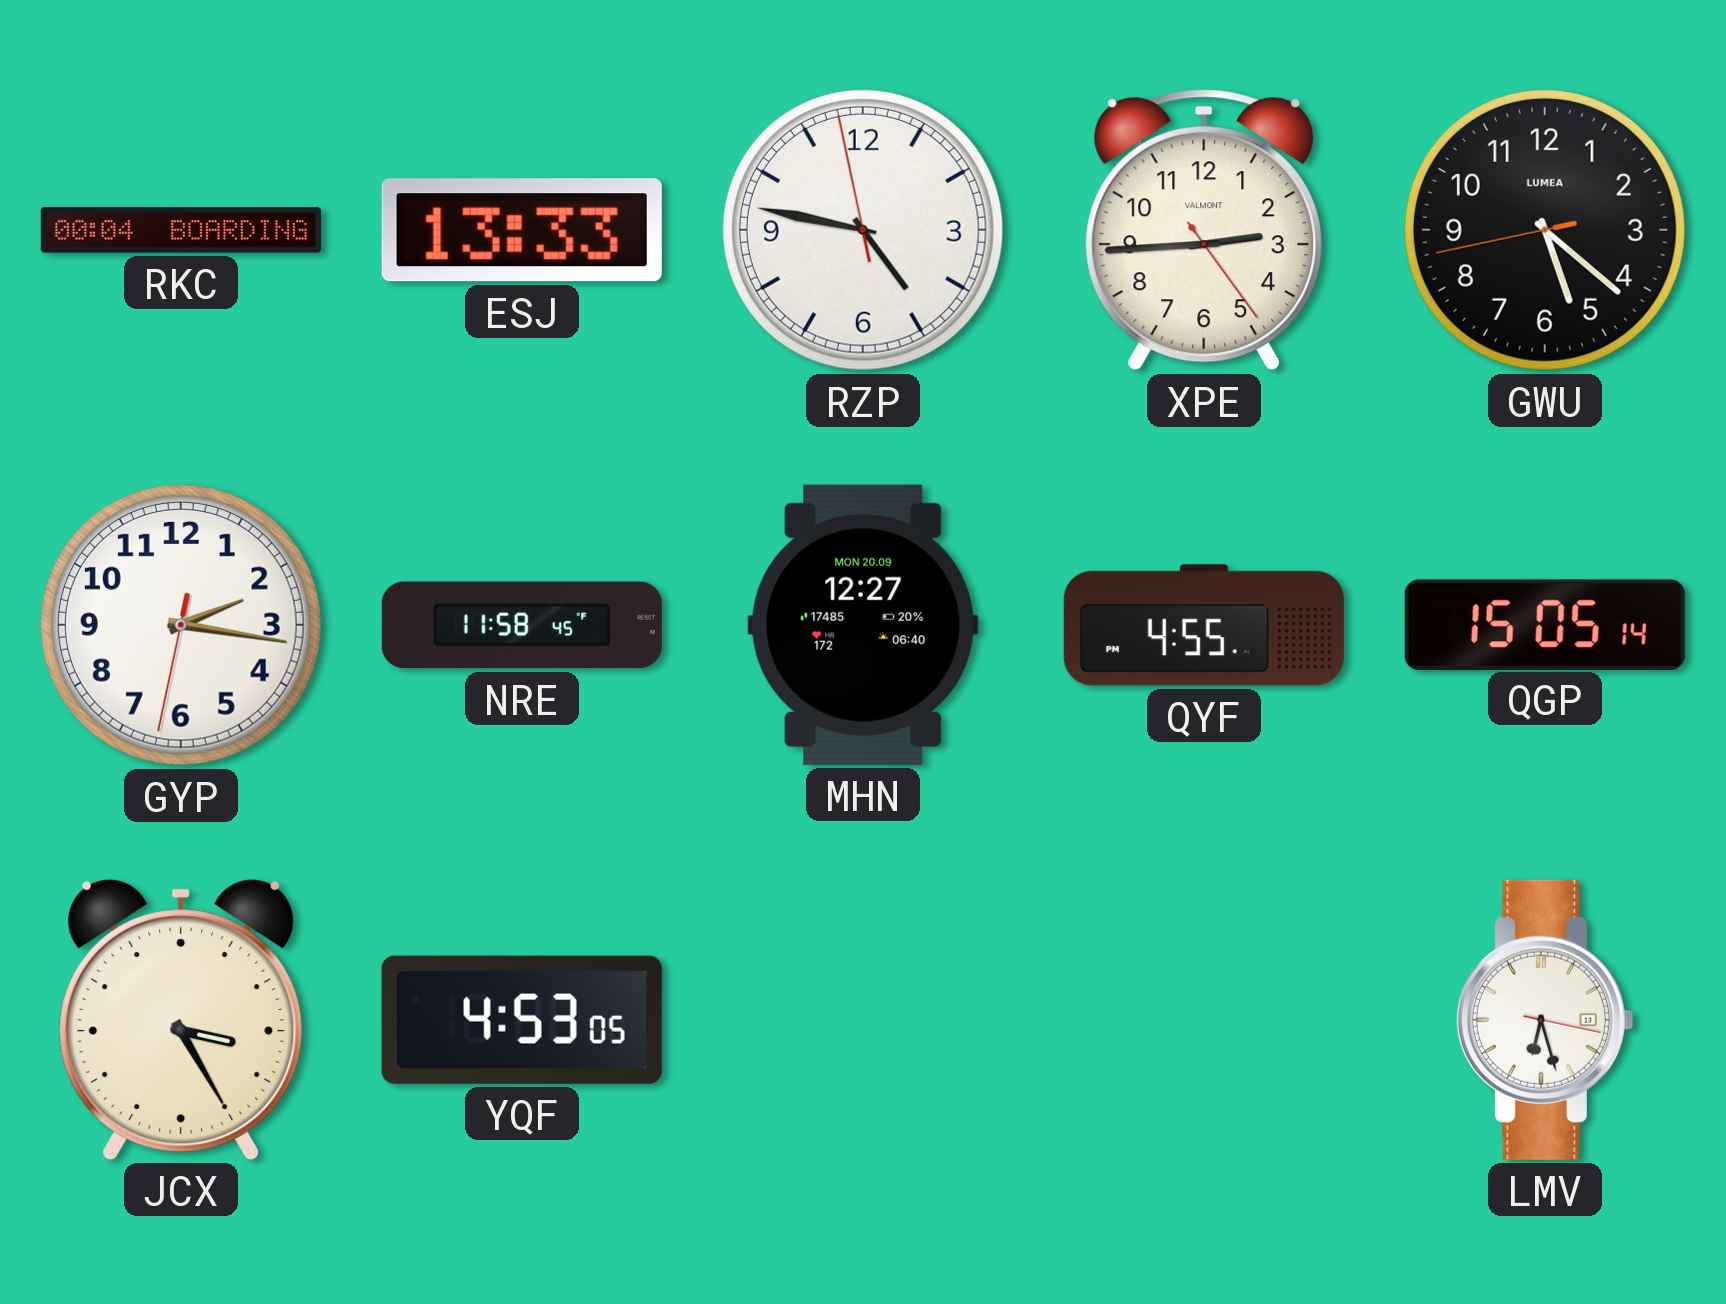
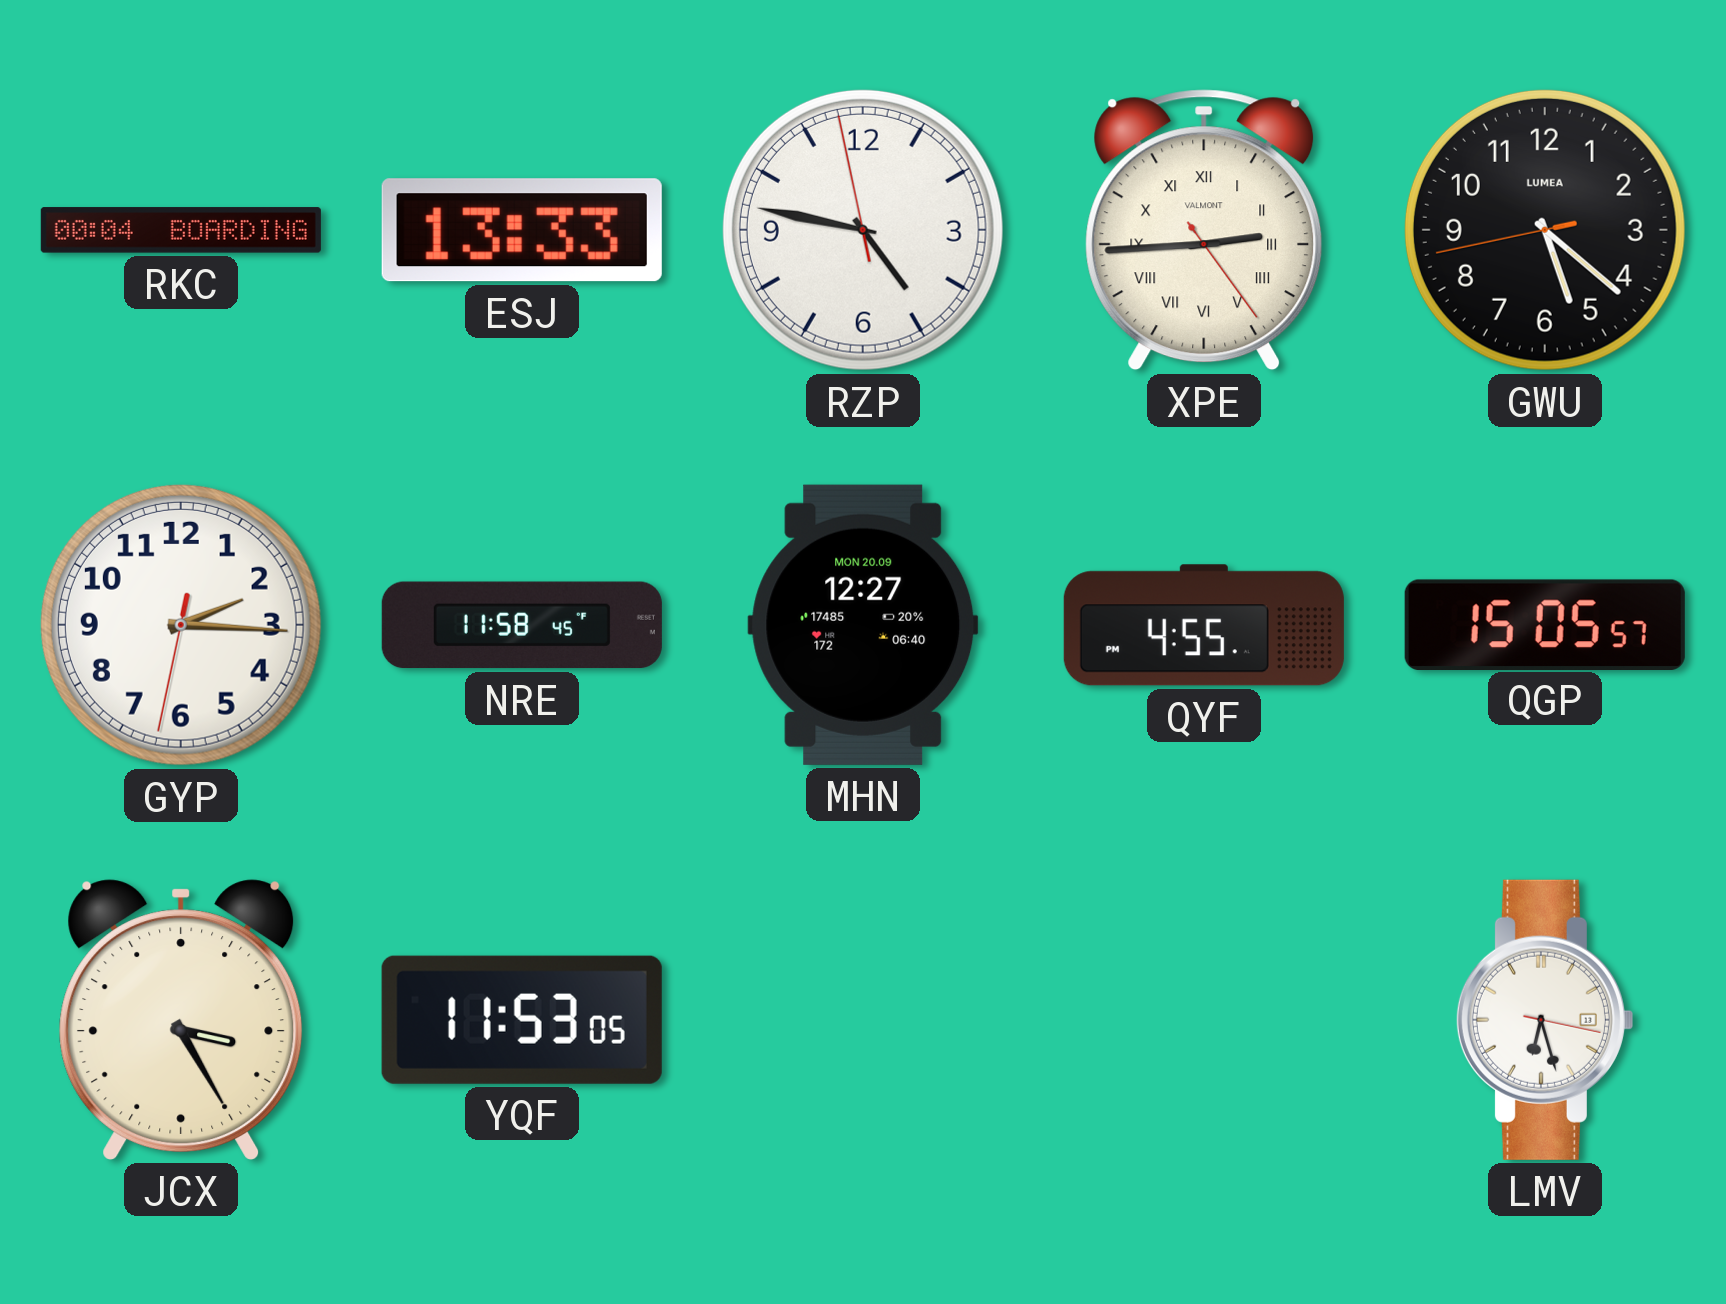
XPE numerals: Arabic -> Roman (1204, 230)
GYP: 2:16 -> 2:15 (181, 625)
QGP: 15:05:14 -> 15:05:57 (1545, 624)
YQF: 4:53 -> 11:53 (522, 1020)
